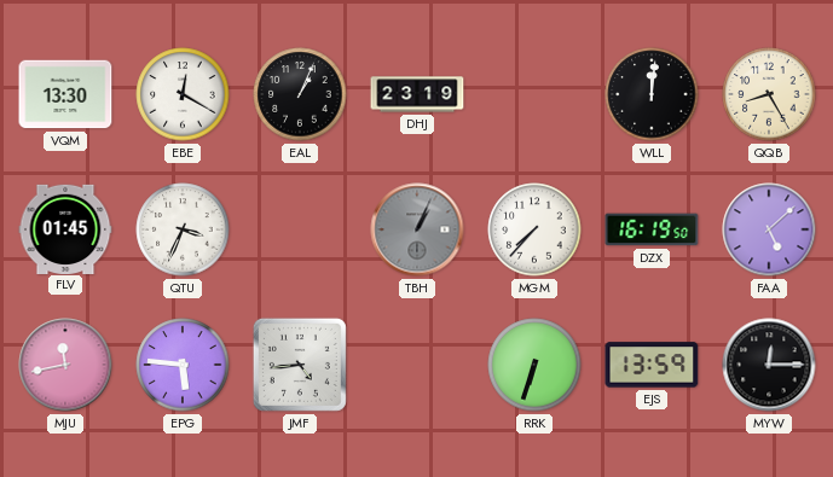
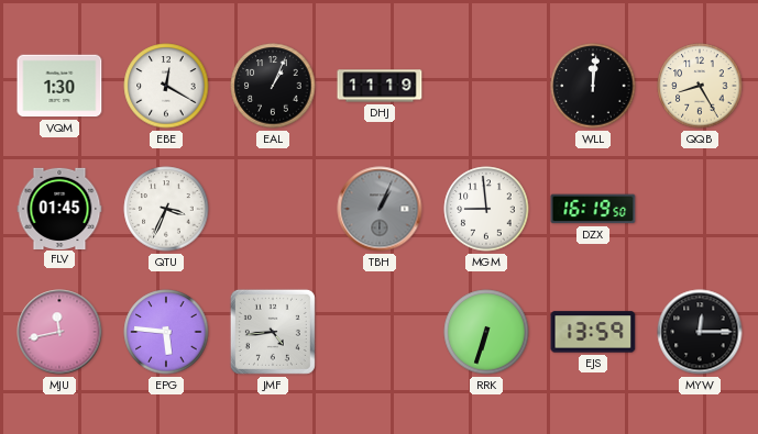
VQM: 13:30 -> 1:30 (59, 86)
DHJ: 23:19 -> 11:19 (380, 86)
MGM: 7:37 -> 8:59 (486, 209)
FAA: 5:08 -> none (769, 229)
